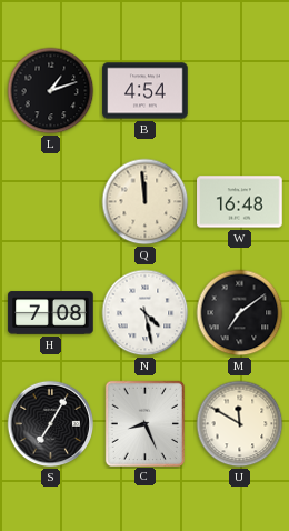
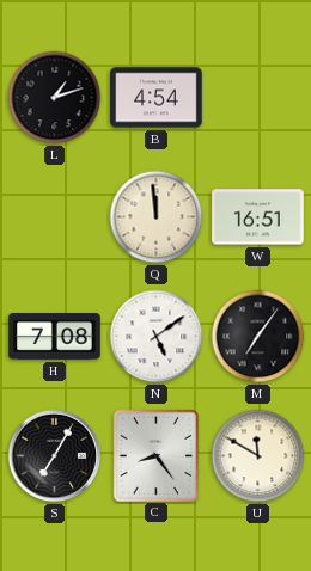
W: 16:48 -> 16:51 (258, 217)
N: 4:28 -> 5:09 (157, 337)
M: 7:09 -> 7:06 (258, 337)
C: 8:26 -> 8:24 (155, 455)
